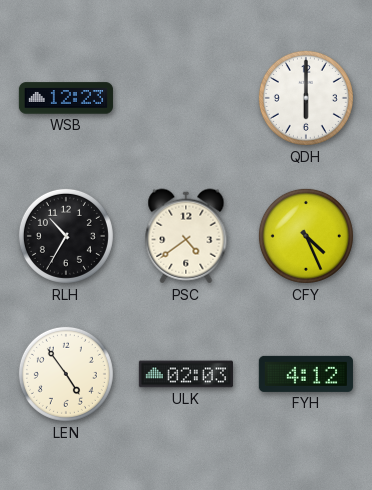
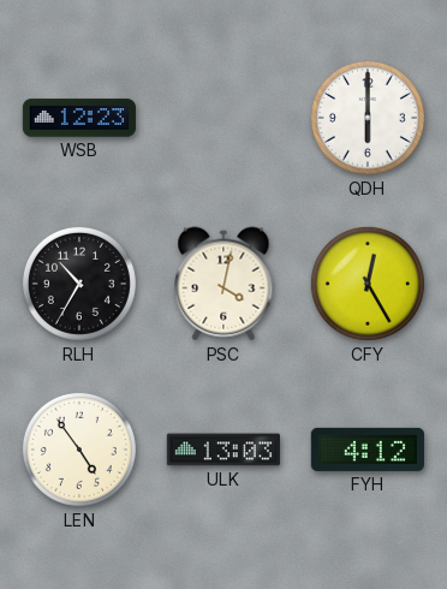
PSC: 4:39 -> 4:02 (223, 284)
CFY: 4:26 -> 12:25 (368, 284)
ULK: 02:03 -> 13:03 (223, 450)
